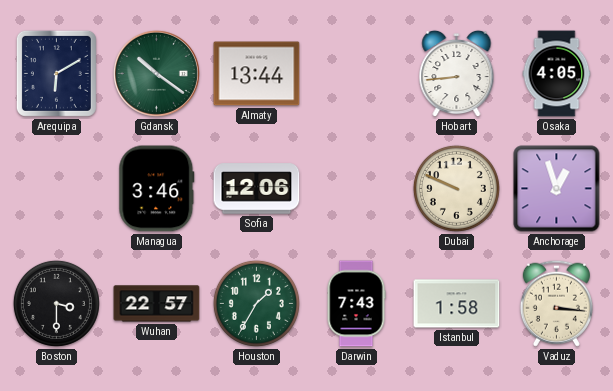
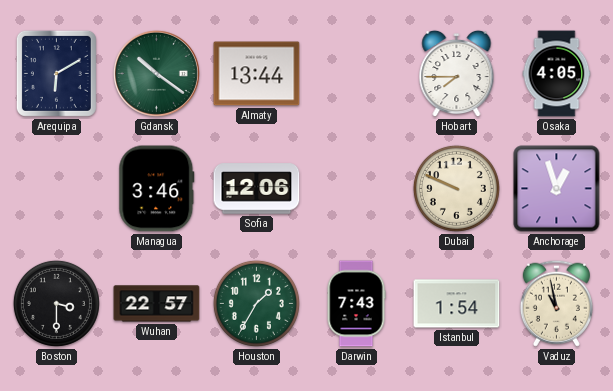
Hobart: 8:44 -> 7:45 (457, 74)
Istanbul: 1:58 -> 1:54 (457, 304)
Vaduz: 3:16 -> 10:58 (556, 303)
